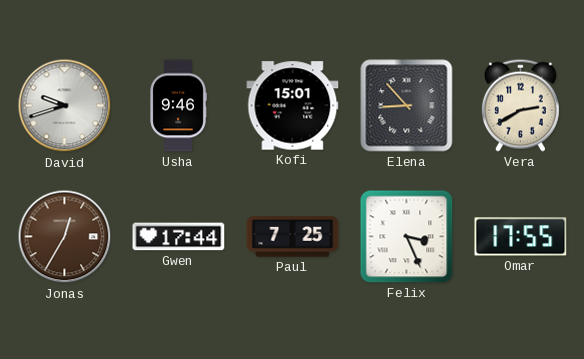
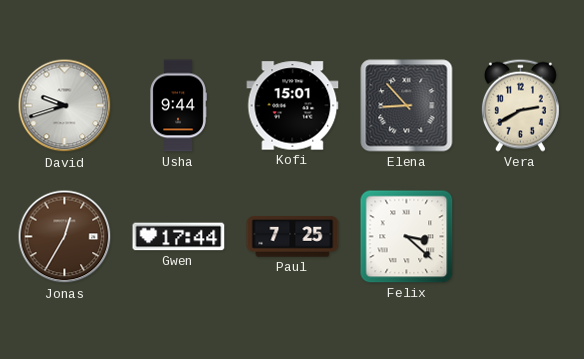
Usha: 9:46 -> 9:44 (178, 106)
Felix: 3:26 -> 3:22 (407, 237)
Omar: 17:55 -> none (521, 237)
